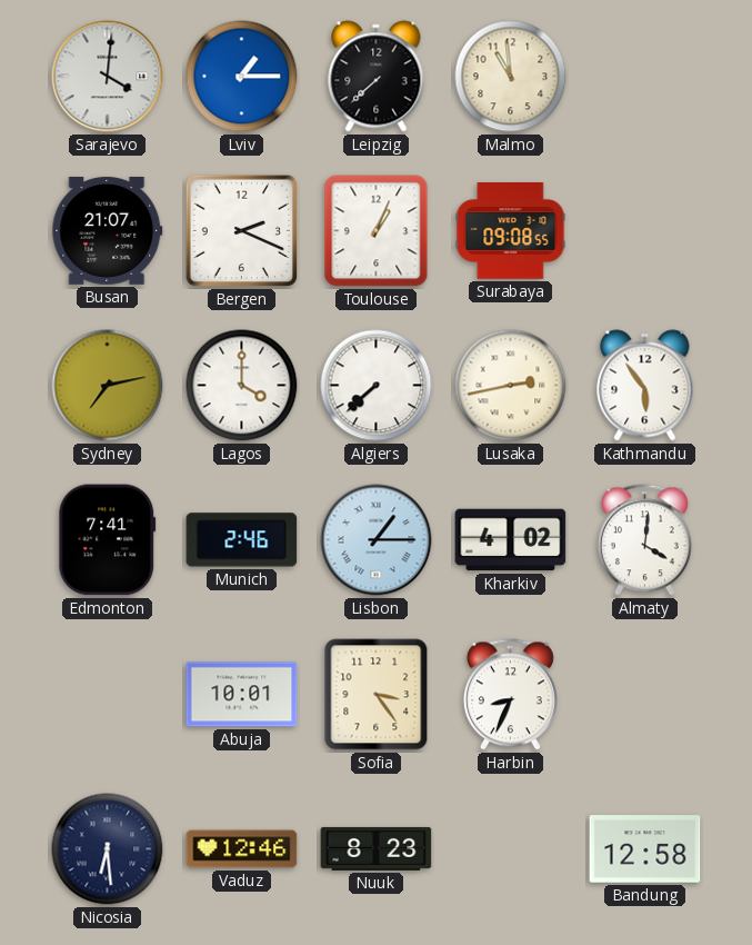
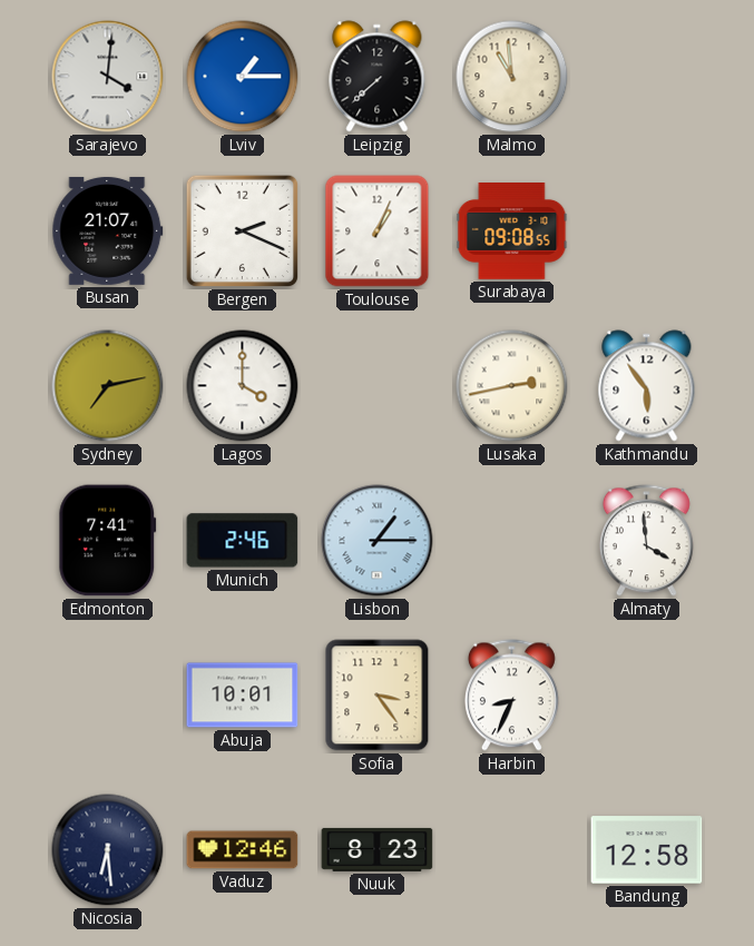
Algiers: 7:38 -> none (377, 386)
Kharkiv: 4:02 -> none (511, 540)
Almaty: 4:01 -> 3:59 (646, 541)
